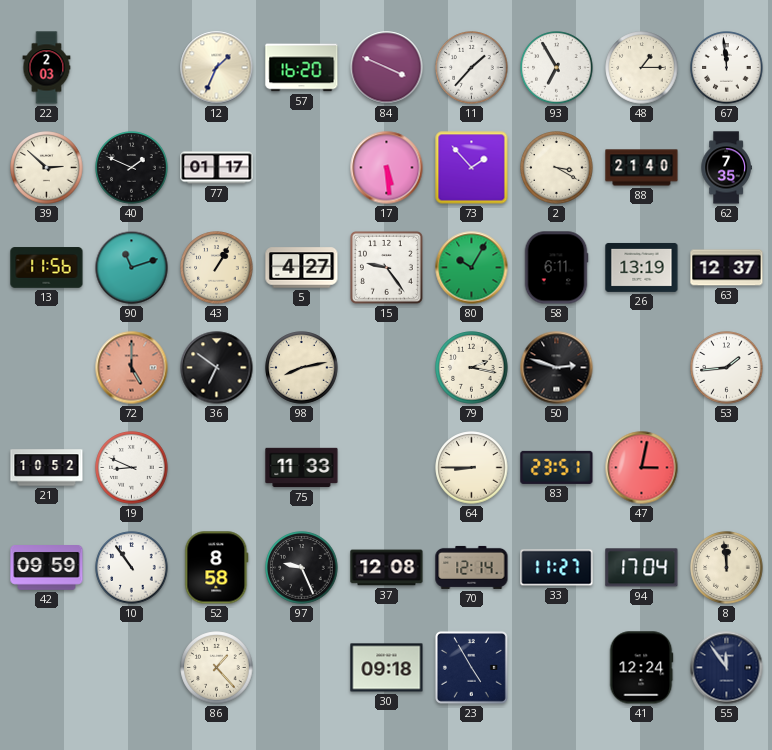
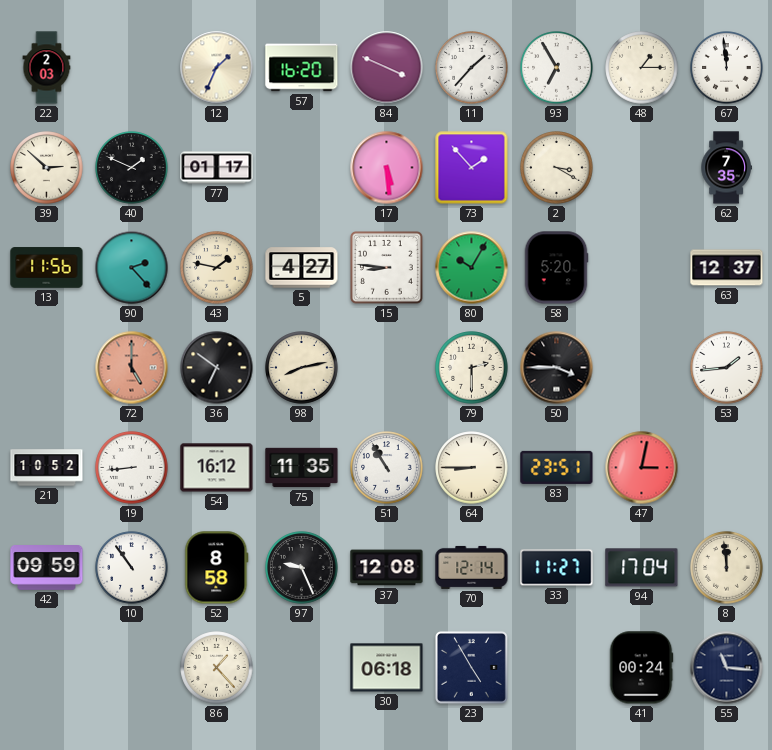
88: 21:40 -> none (642, 168)
90: 11:12 -> 2:23 (132, 268)
43: 1:05 -> 1:47 (217, 268)
15: 9:24 -> 8:46 (386, 267)
58: 6:11 -> 5:20 (556, 268)
26: 13:19 -> none (642, 267)
79: 2:17 -> 2:30 (472, 368)
50: 2:48 -> 3:45 (557, 368)
19: 8:49 -> 8:44 (132, 468)
54: none -> 16:12 (217, 468)
75: 11:33 -> 11:35 (302, 468)
51: none -> 10:55 (387, 468)
30: 09:18 -> 06:18 (387, 668)
41: 12:24 -> 00:24 (641, 668)
55: 11:54 -> 11:16 (727, 668)
